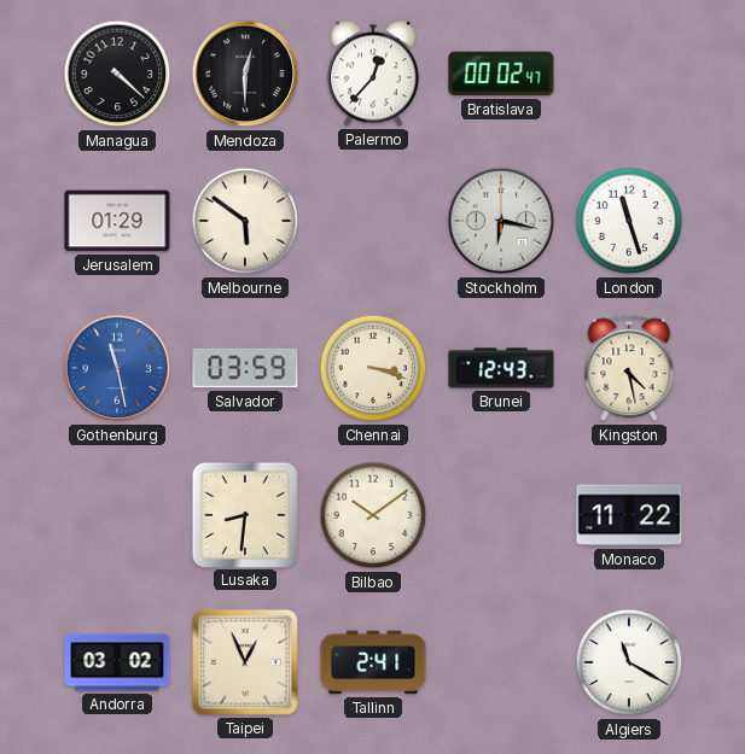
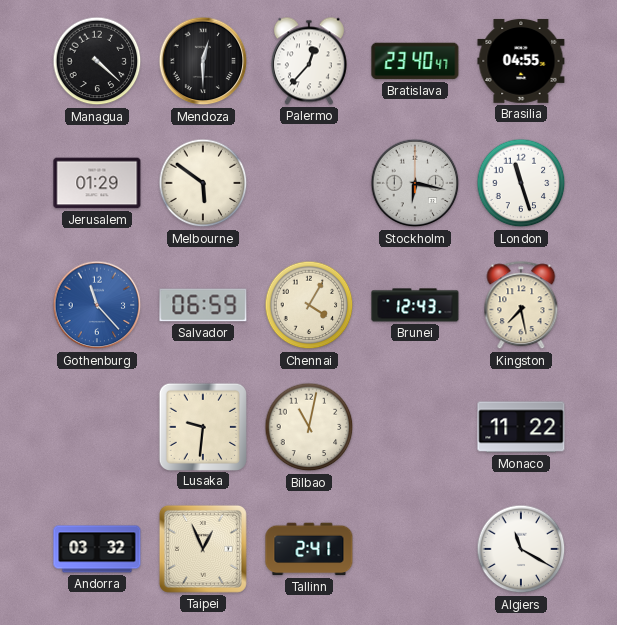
Bratislava: 00:02 -> 23:40 (415, 61)
Brasilia: none -> 04:55 (521, 61)
Gothenburg: 11:28 -> 11:23 (97, 305)
Salvador: 03:59 -> 06:59 (203, 305)
Chennai: 3:18 -> 4:05 (309, 305)
Kingston: 4:28 -> 7:28 (521, 306)
Lusaka: 8:31 -> 9:31 (202, 426)
Bilbao: 10:09 -> 11:02 (309, 427)
Andorra: 03:02 -> 03:32 (97, 549)
